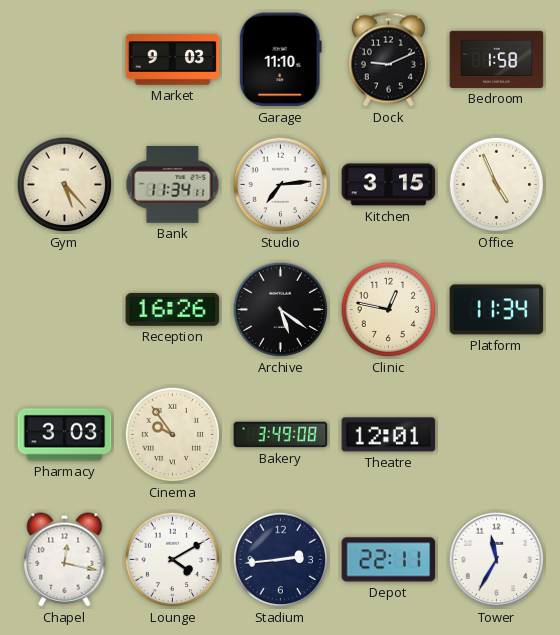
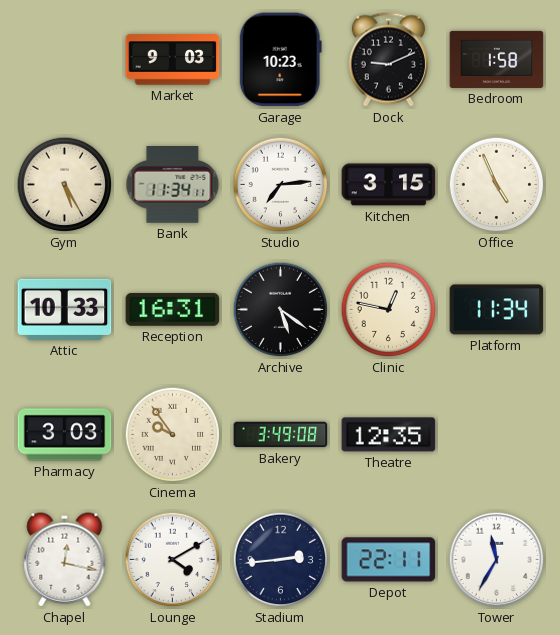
Garage: 11:10 -> 10:23 (280, 60)
Gym: 5:23 -> 5:25 (65, 185)
Attic: none -> 10:33 (65, 309)
Reception: 16:26 -> 16:31 (173, 310)
Theatre: 12:01 -> 12:35 (389, 435)
